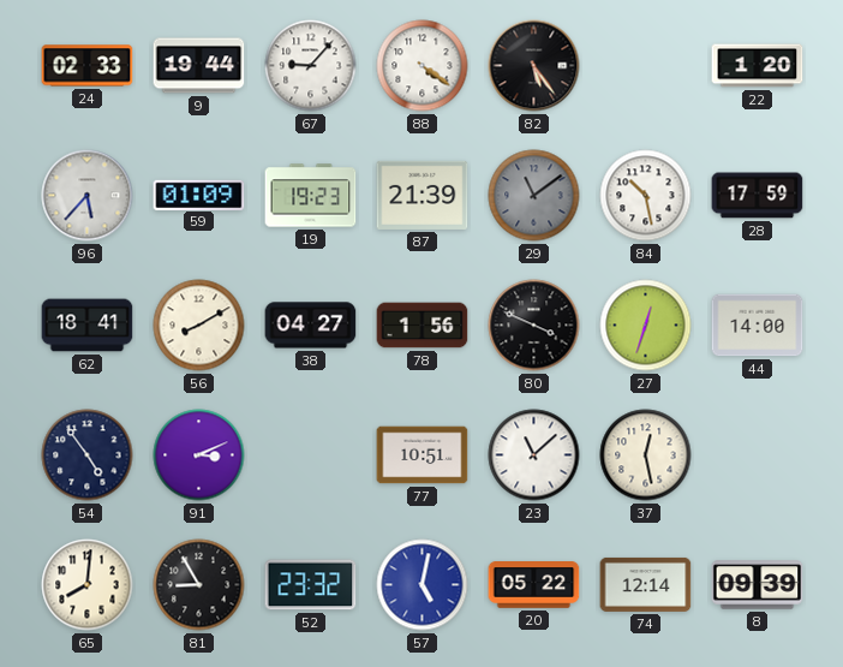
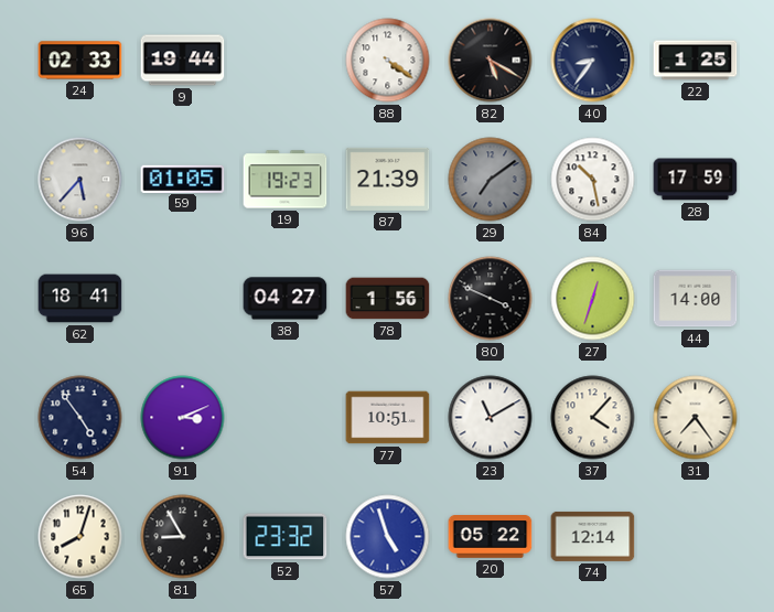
67: 9:07 -> none (311, 66)
82: 5:24 -> 5:20 (491, 61)
40: none -> 8:36 (593, 61)
22: 1:20 -> 1:25 (696, 61)
59: 01:09 -> 01:05 (183, 179)
29: 11:09 -> 7:09 (491, 180)
56: 8:10 -> none (199, 326)
23: 11:08 -> 11:10 (491, 418)
37: 12:28 -> 4:07 (593, 418)
31: none -> 7:24 (696, 418)
65: 8:01 -> 8:03 (80, 537)
57: 5:02 -> 4:57 (388, 537)
8: 09:39 -> none (758, 585)
